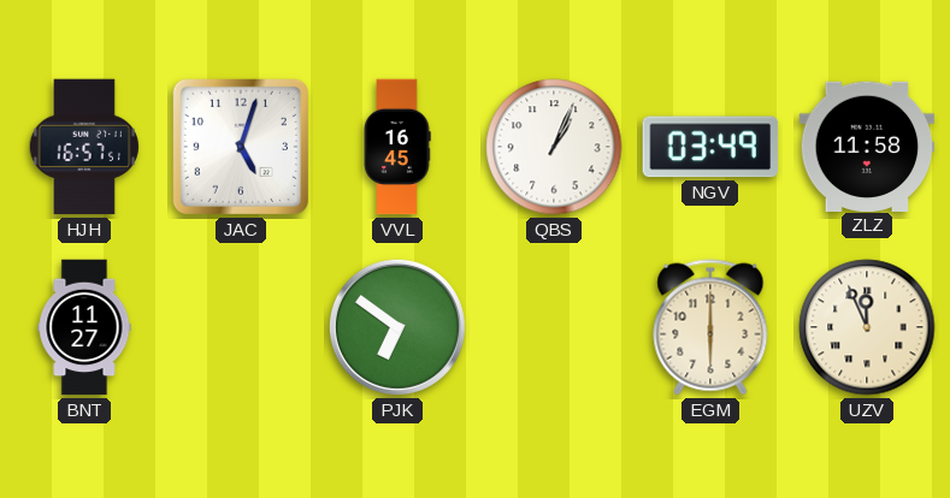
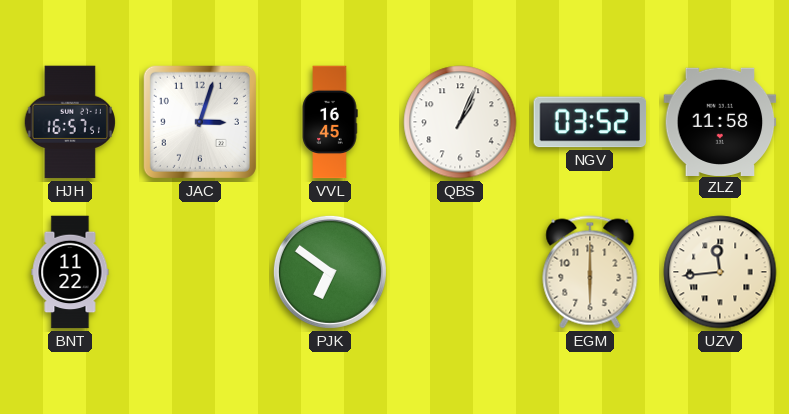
JAC: 5:03 -> 3:03 (200, 122)
NGV: 03:49 -> 03:52 (590, 122)
BNT: 11:27 -> 11:22 (70, 272)
UZV: 11:56 -> 11:44 (720, 272)
